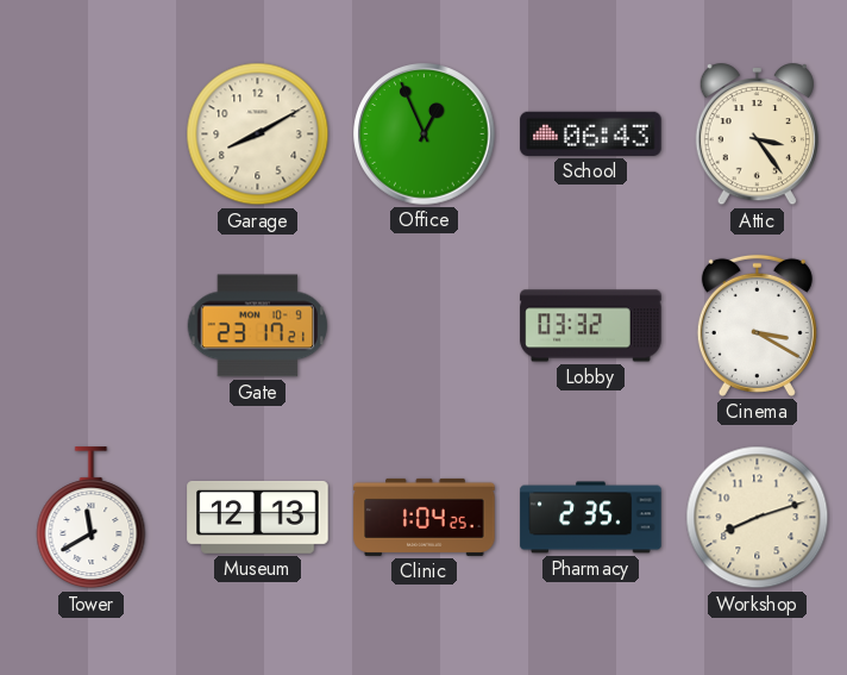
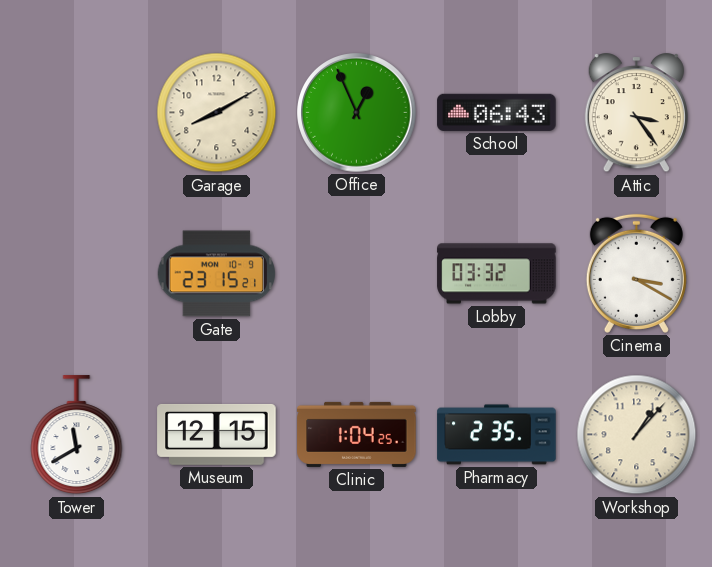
Gate: 23:17 -> 23:15 (217, 274)
Museum: 12:13 -> 12:15 (217, 434)
Workshop: 8:12 -> 1:07 (637, 435)
